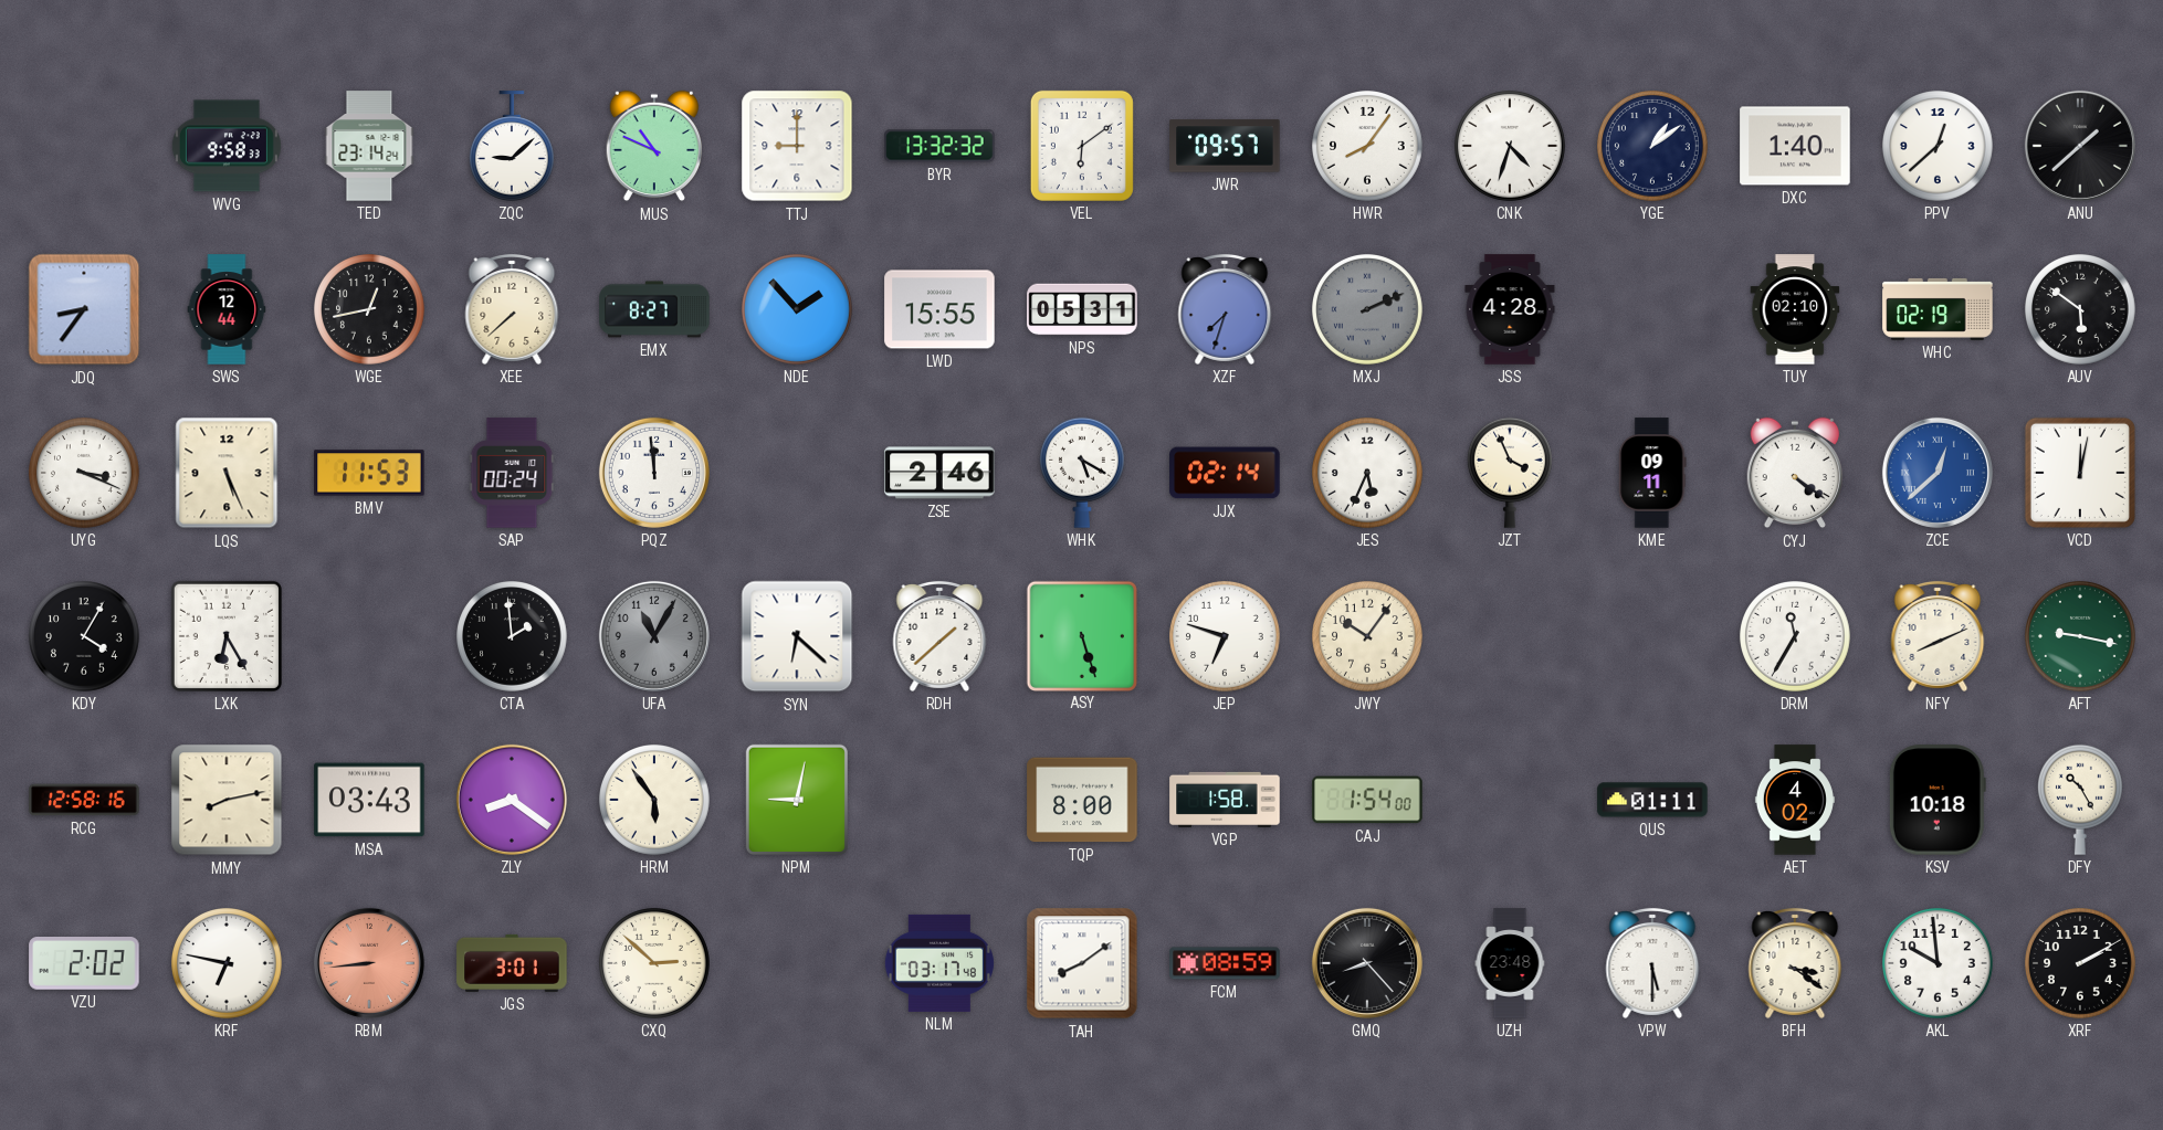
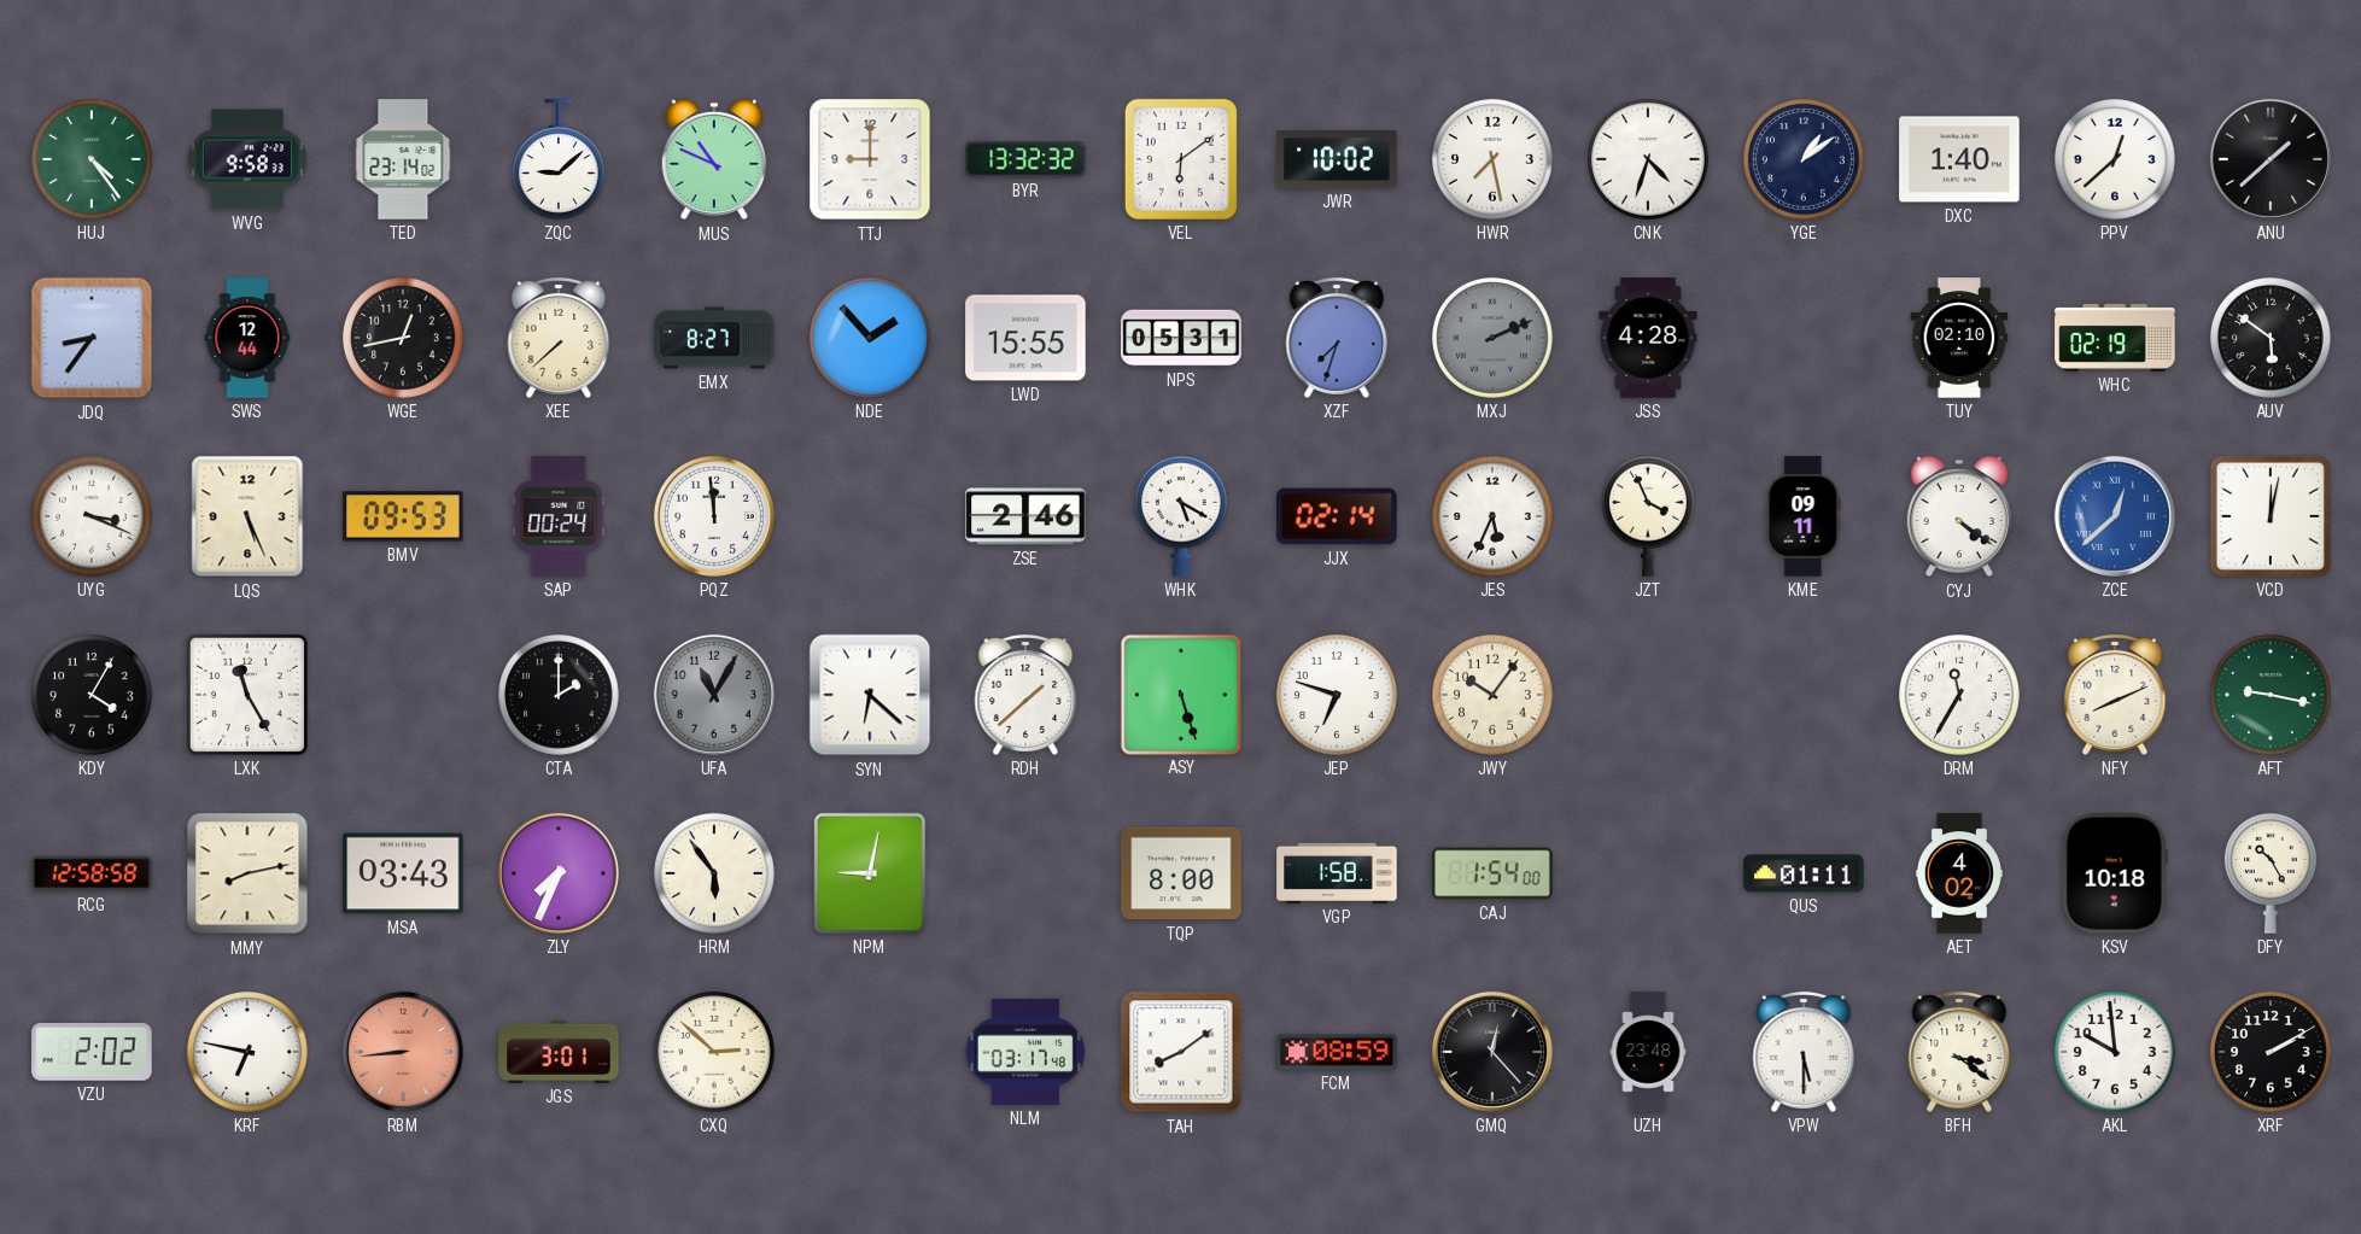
HUJ: none -> 4:24 (93, 160)
TED: 23:14:24 -> 23:14:02 (403, 159)
JWR: 09:57 -> 10:02 (1337, 159)
HWR: 8:06 -> 7:28 (1494, 160)
BMV: 11:53 -> 09:53 (403, 516)
LXK: 6:25 -> 11:25 (247, 695)
CTA: 1:59 -> 2:00 (560, 696)
RCG: 12:58:16 -> 12:58:58 (92, 873)
ZLY: 8:21 -> 7:34 (559, 873)
GMQ: 8:23 -> 12:23 (1492, 1052)
